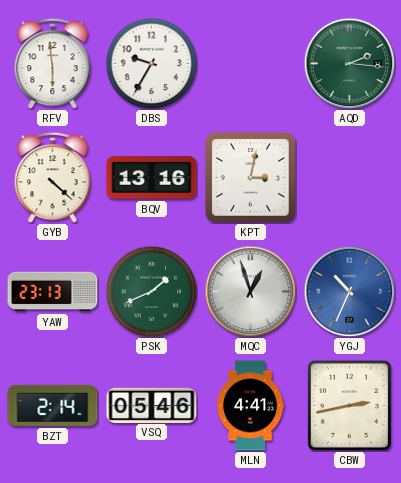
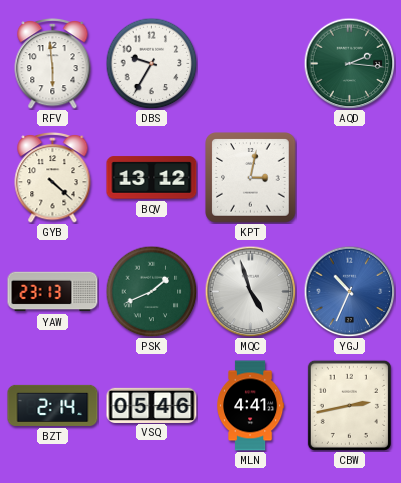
BQV: 13:16 -> 13:12 (152, 178)
MQC: 12:57 -> 4:57 (250, 291)
